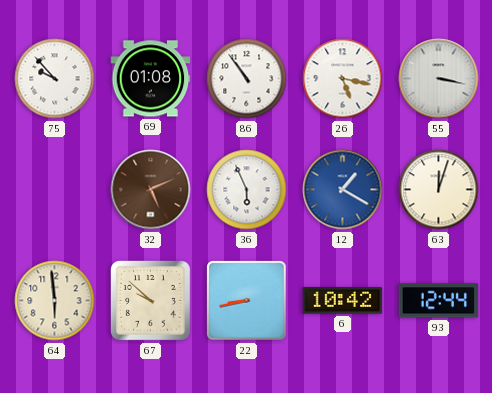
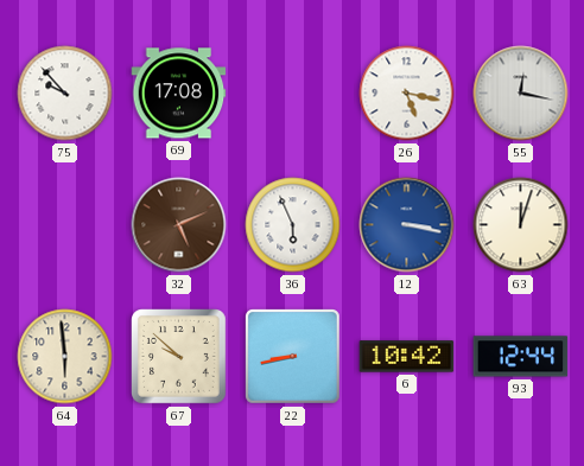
69: 01:08 -> 17:08 (179, 94)
86: 10:54 -> none (247, 79)
55: 3:17 -> 12:17 (521, 94)
12: 1:20 -> 3:17 (407, 225)
